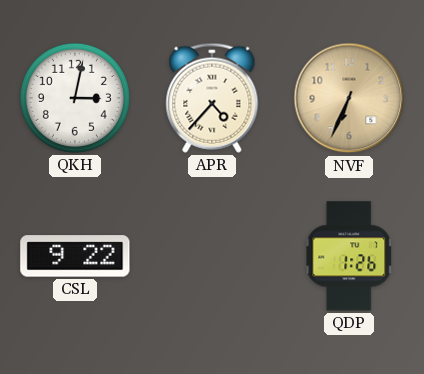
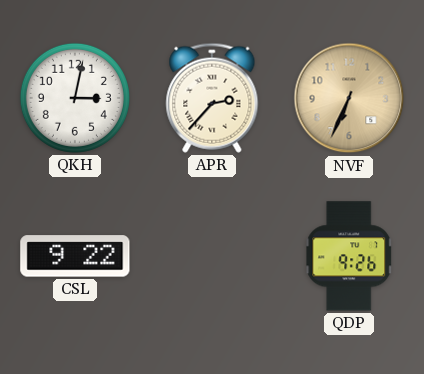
APR: 4:37 -> 2:37 (212, 98)
QDP: 1:26 -> 9:26 (349, 256)
